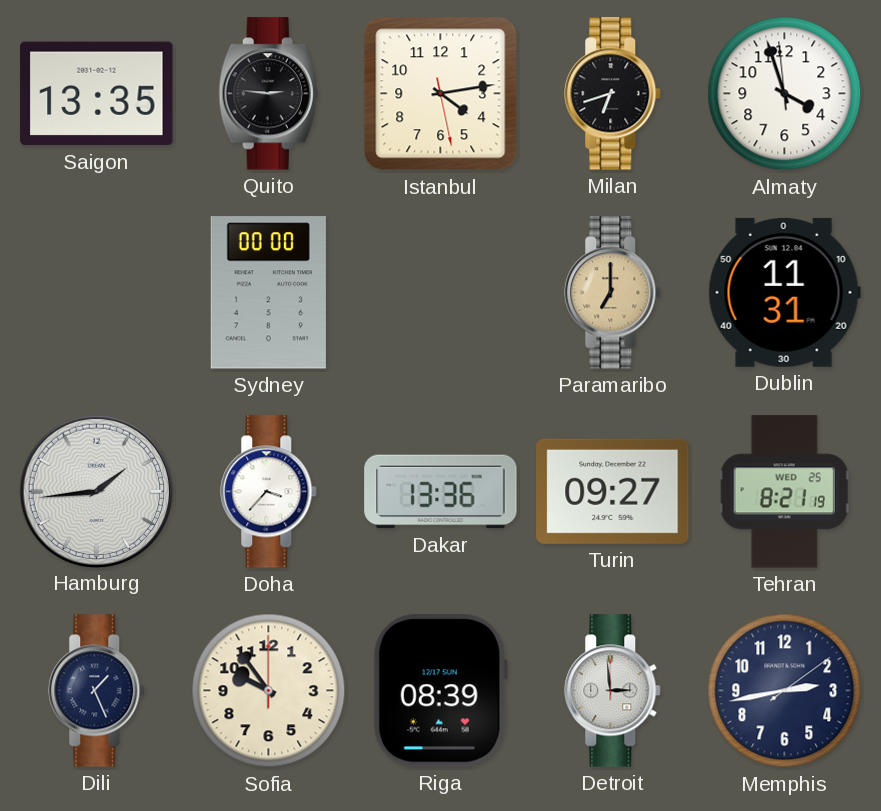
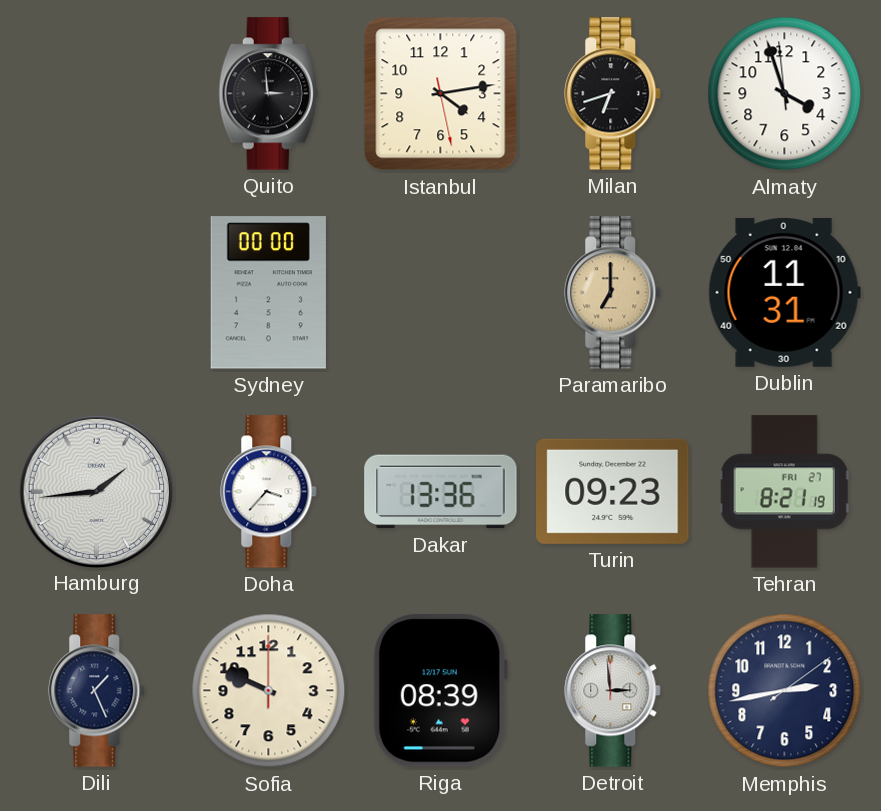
Saigon: 13:35 -> none (97, 94)
Quito: 2:46 -> 2:59 (268, 94)
Turin: 09:27 -> 09:23 (613, 491)
Tehran date: WED 25 -> FRI 27 (784, 492)
Sofia: 9:54 -> 9:49 (269, 691)
